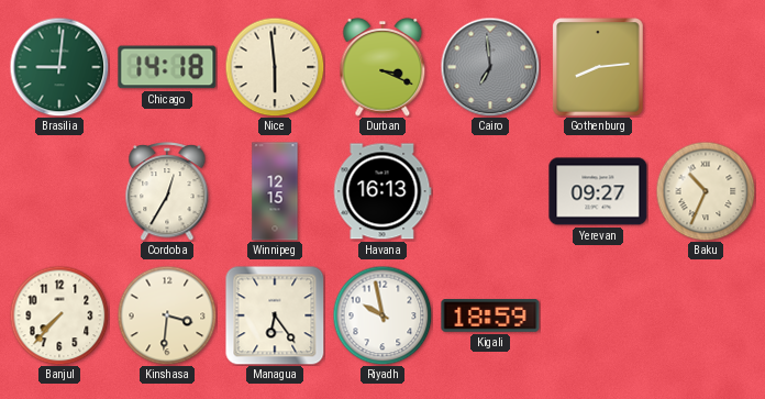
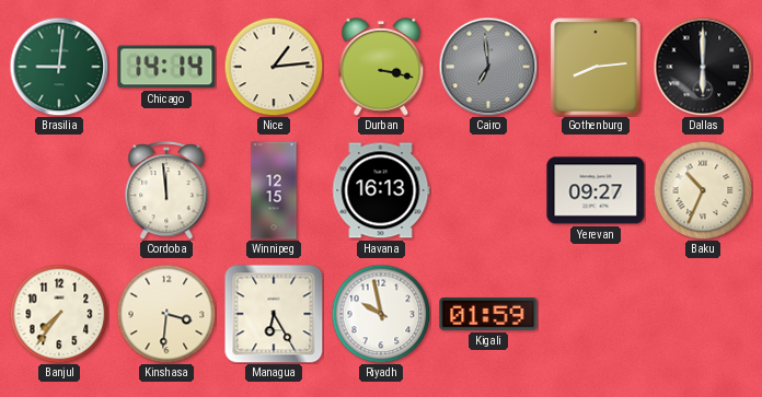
Chicago: 14:18 -> 14:14 (166, 67)
Nice: 5:59 -> 1:14 (274, 67)
Durban: 3:19 -> 3:17 (381, 68)
Dallas: none -> 6:00 (703, 67)
Cordoba: 12:35 -> 11:59 (166, 190)
Banjul: 7:37 -> 7:36 (59, 314)
Managua: 6:24 -> 6:25 (274, 314)
Kigali: 18:59 -> 01:59 (488, 315)
